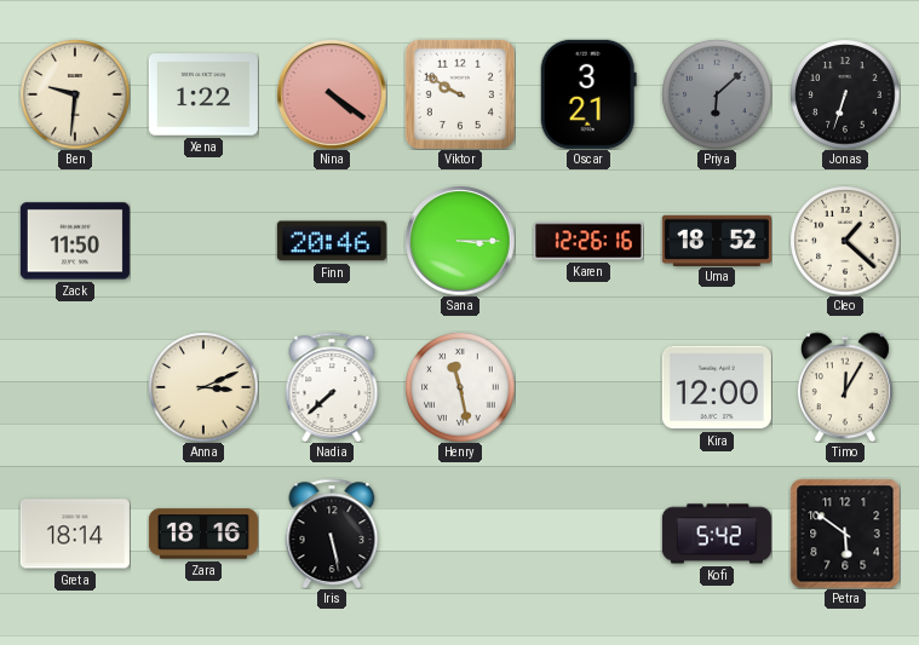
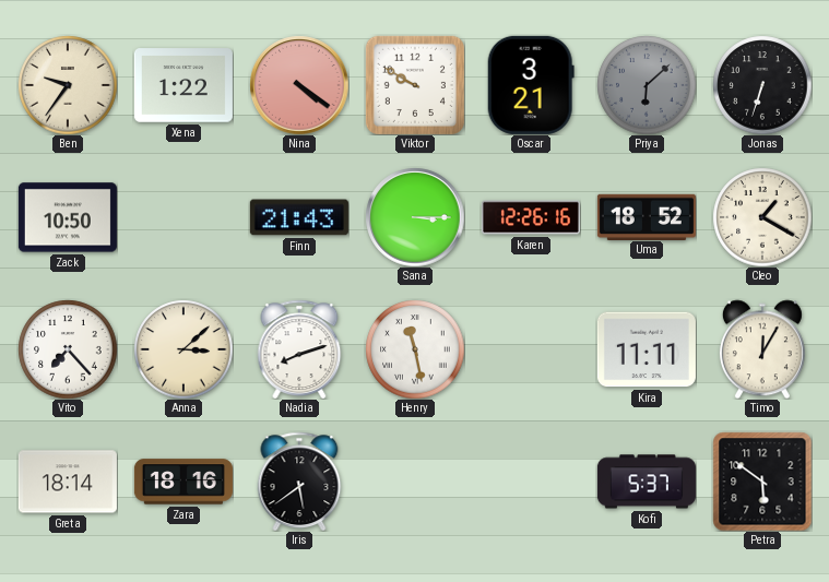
Ben: 9:31 -> 9:36 (68, 85)
Zack: 11:50 -> 10:50 (68, 217)
Finn: 20:46 -> 21:43 (299, 217)
Cleo: 1:22 -> 1:20 (762, 217)
Vito: none -> 7:23 (68, 349)
Anna: 3:11 -> 3:08 (183, 349)
Nadia: 7:38 -> 8:12 (299, 349)
Kira: 12:00 -> 11:11 (647, 349)
Iris: 5:28 -> 5:39 (299, 482)
Kofi: 5:42 -> 5:37 (647, 482)
